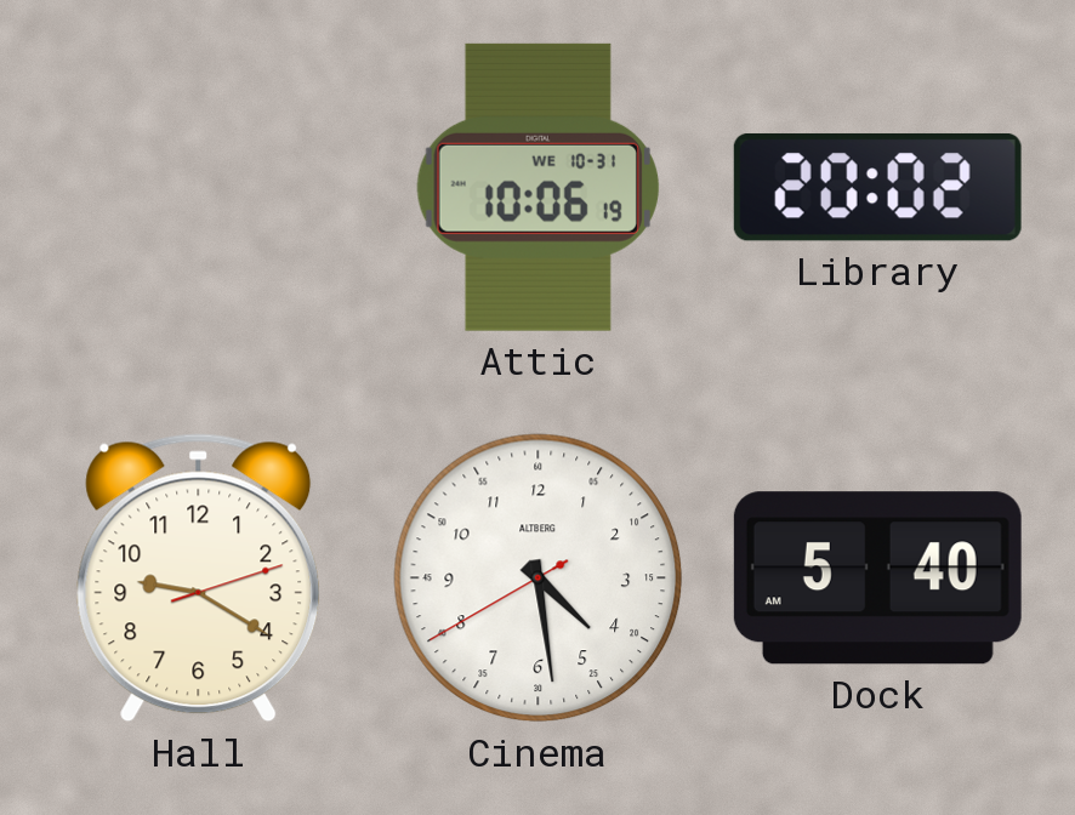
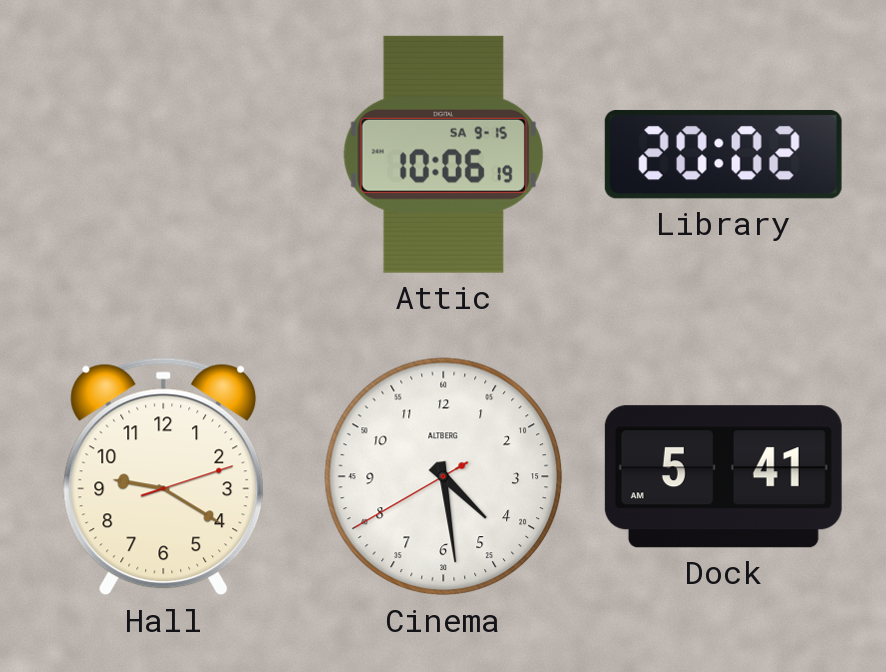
Attic date: WE 10-31 -> SA 9-15 (443, 154)
Dock: 5:40 -> 5:41 (723, 477)
